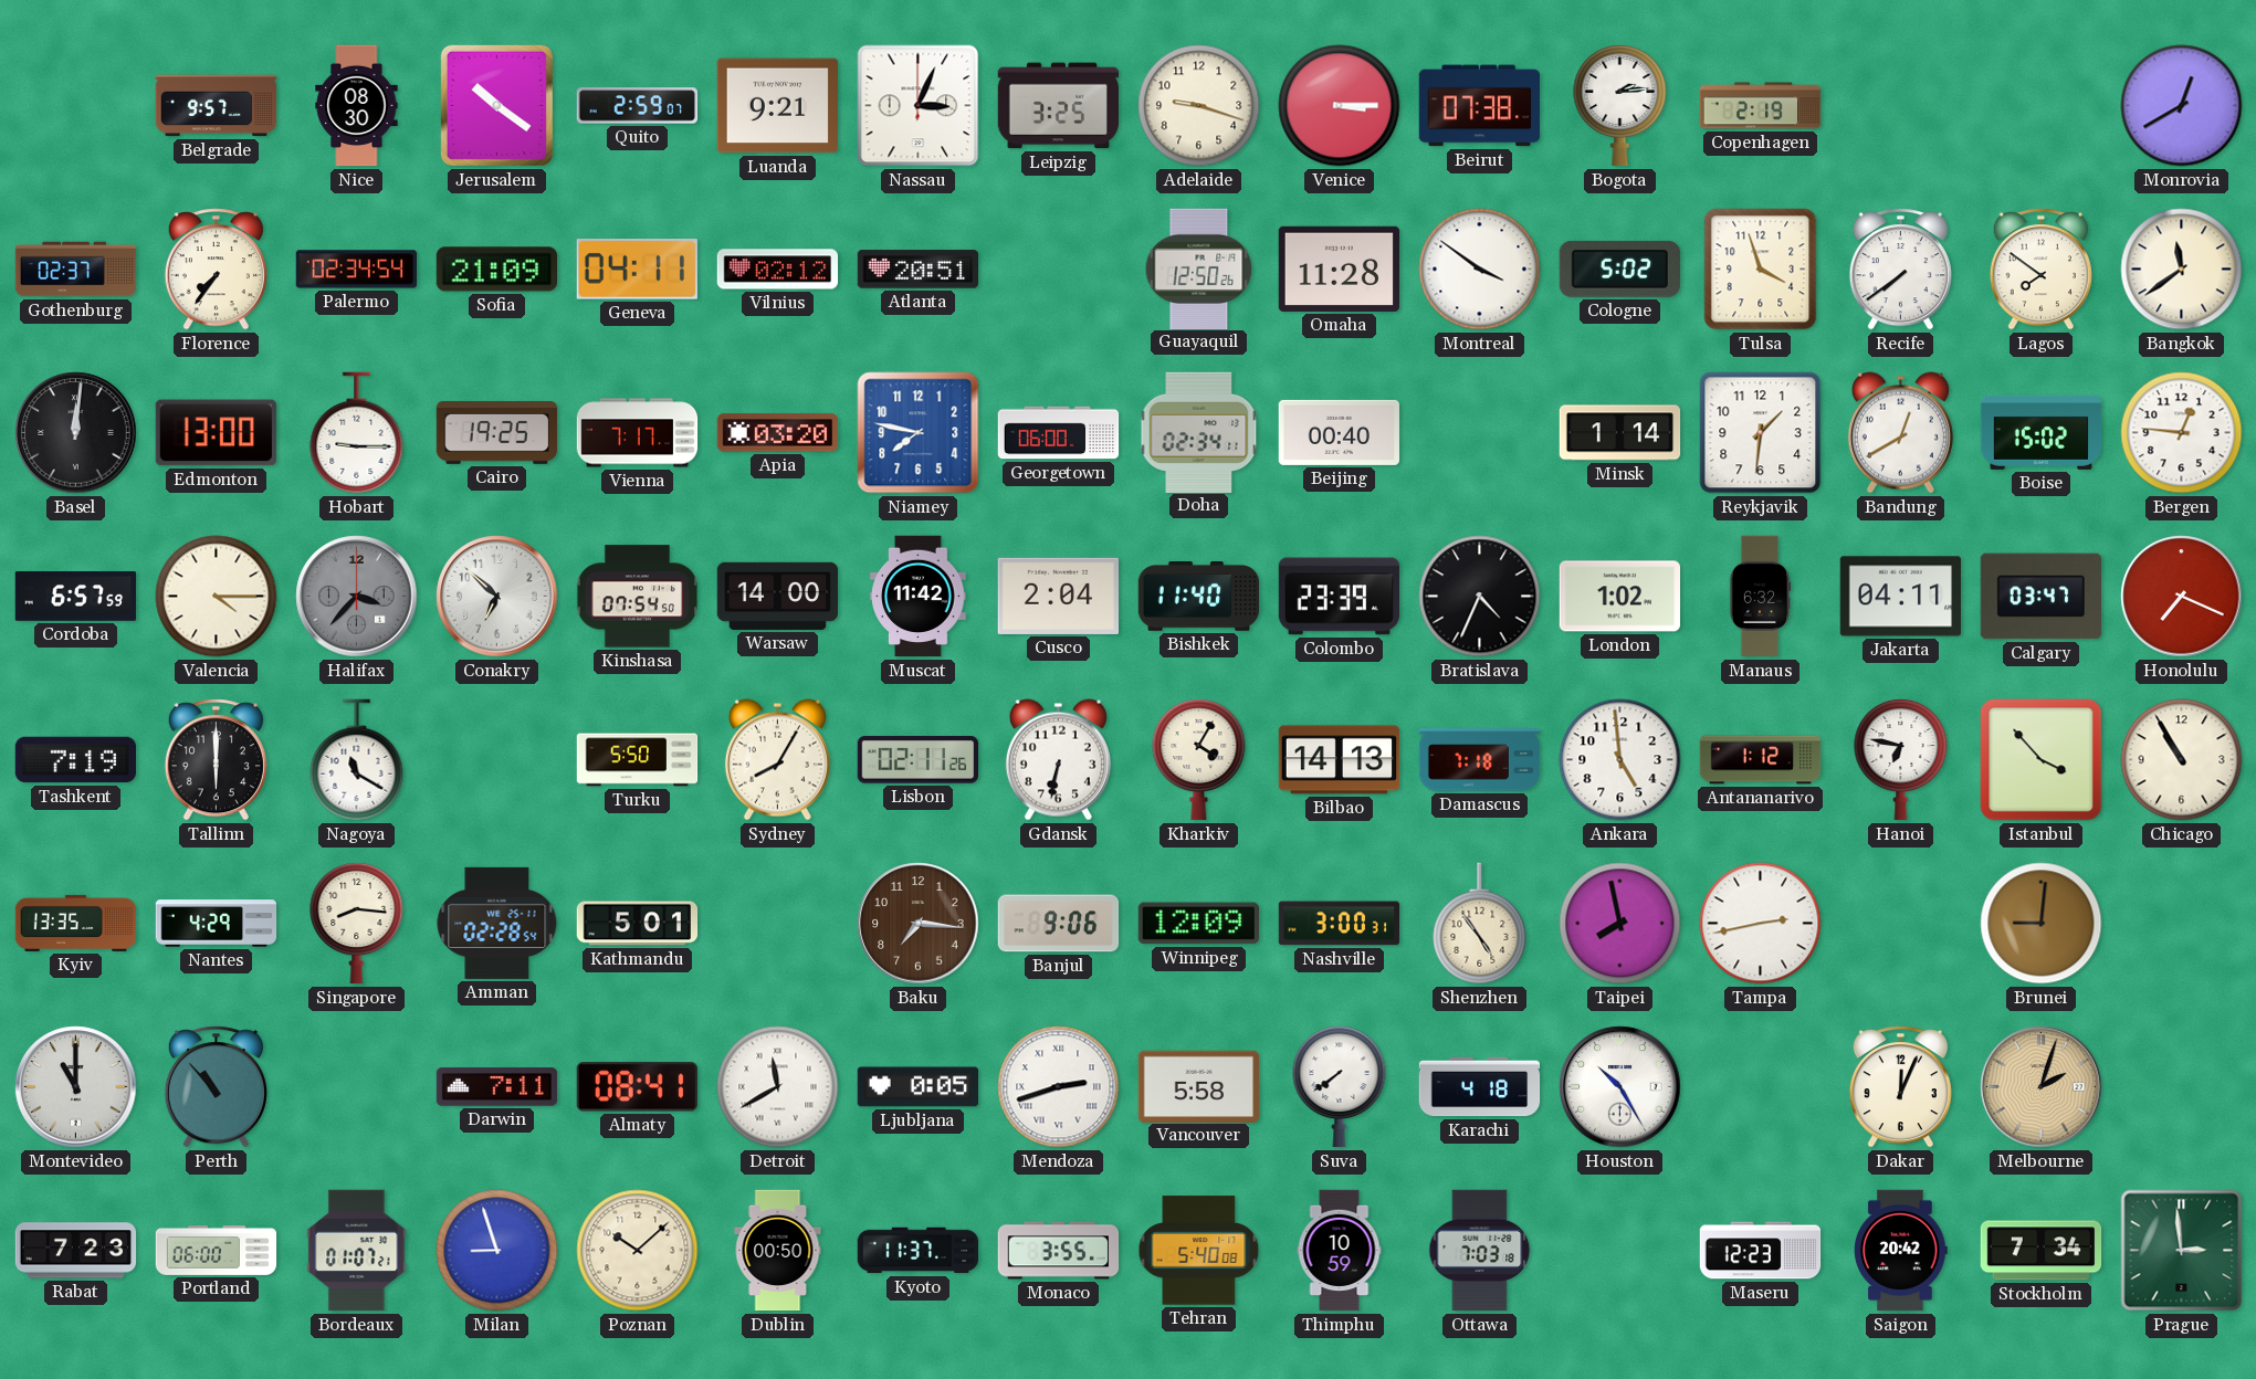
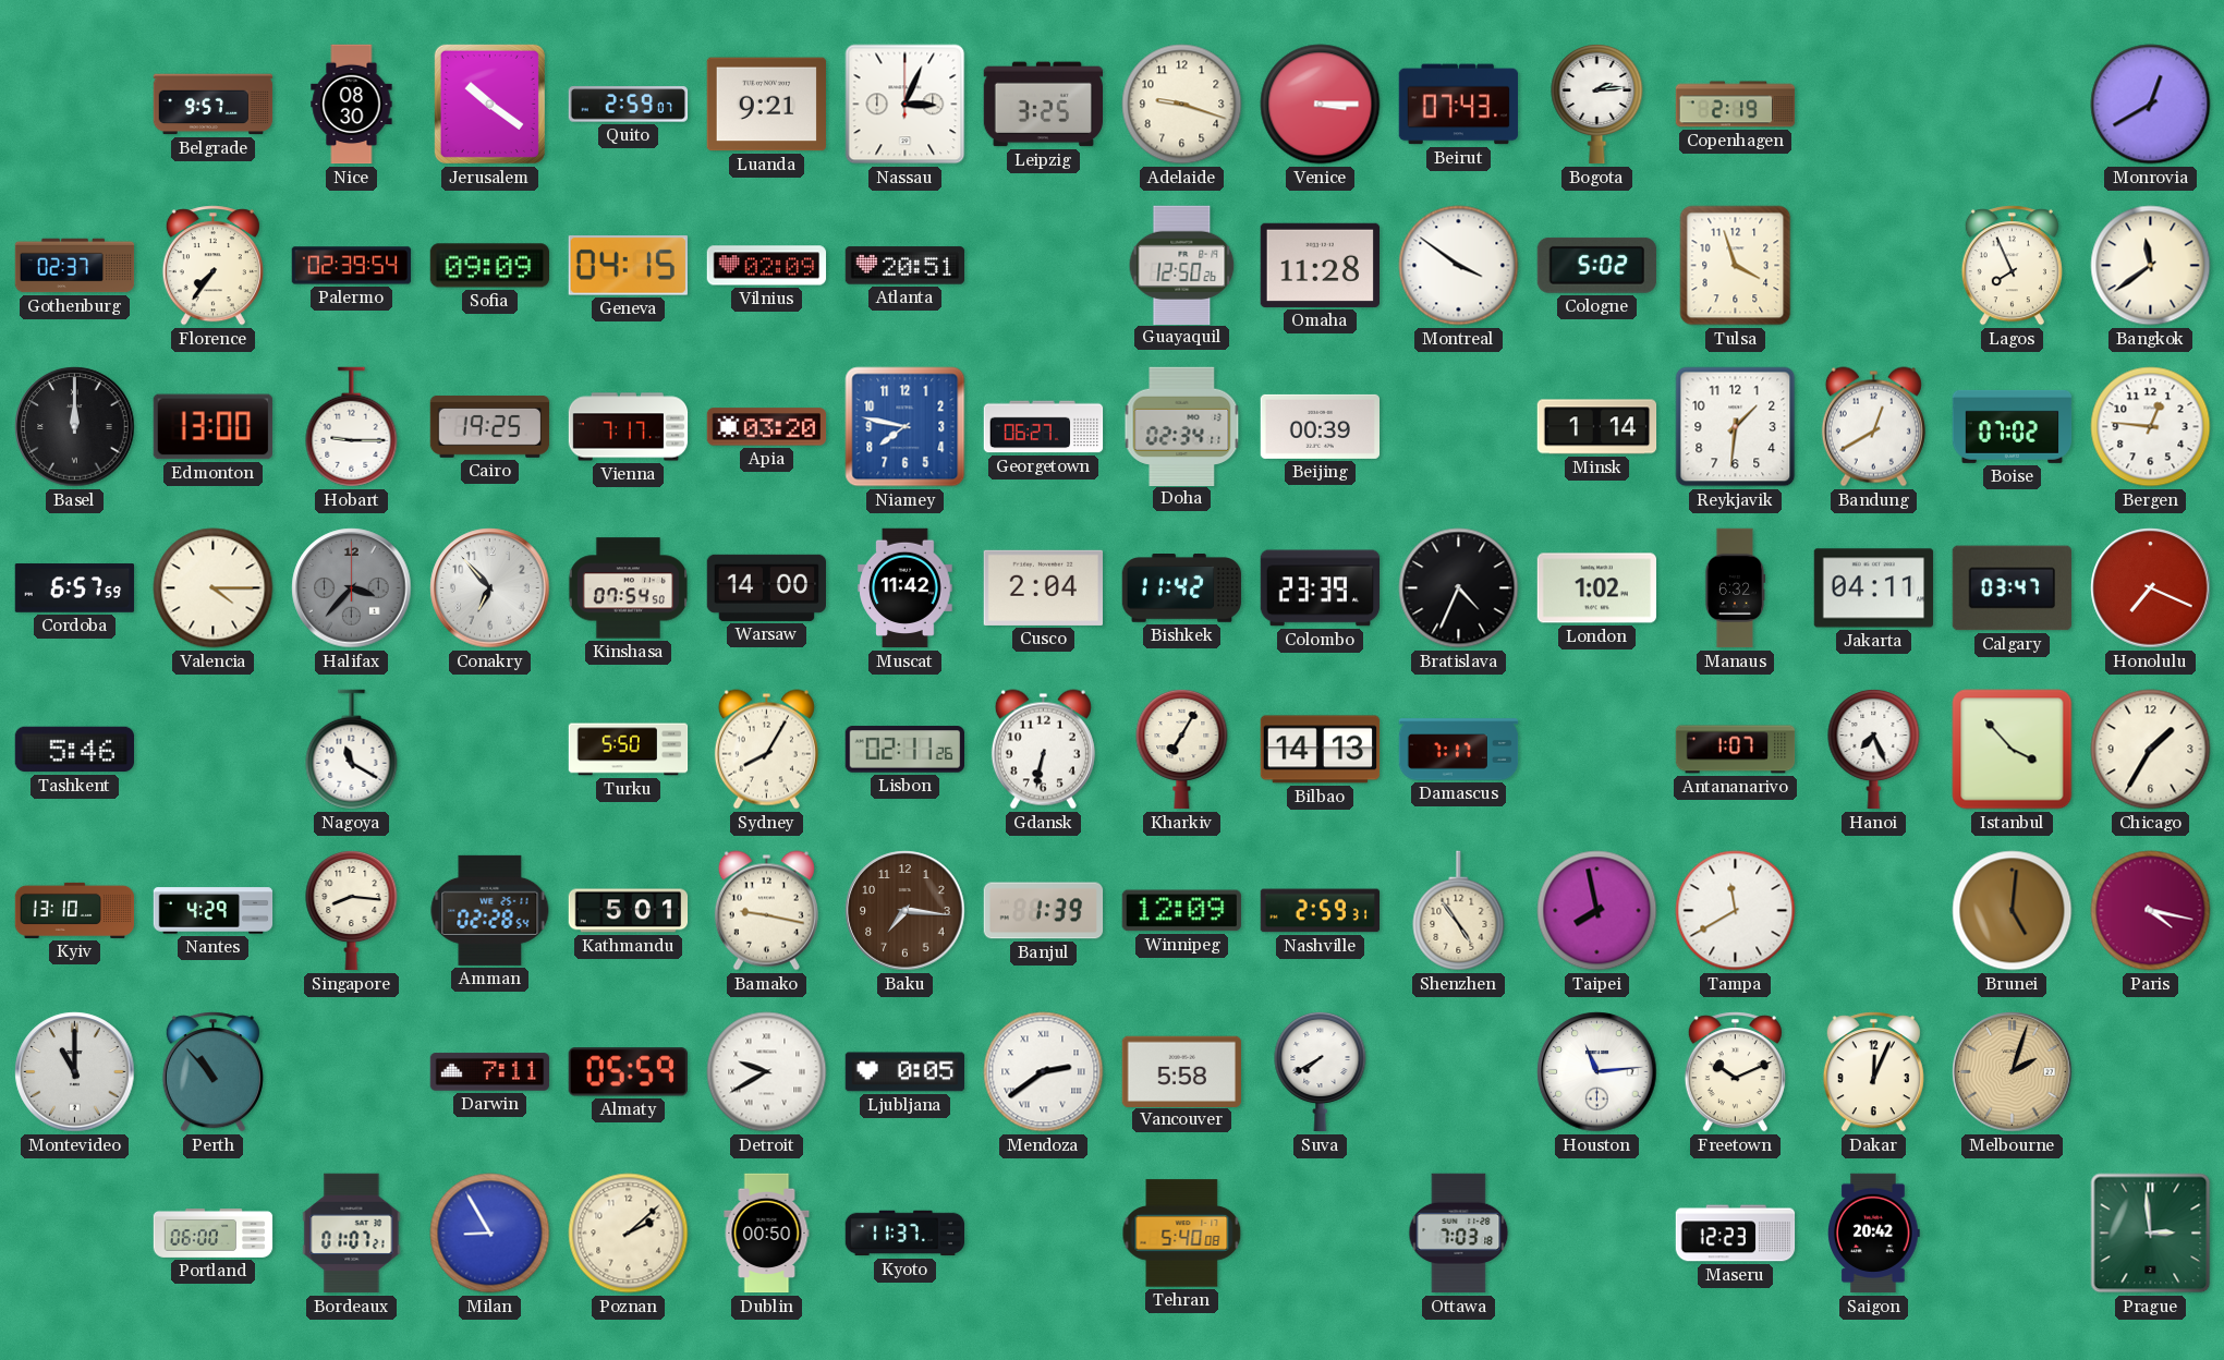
Beirut: 07:38 -> 07:43 (1459, 105)
Palermo: 02:34 -> 02:39 (352, 266)
Sofia: 21:09 -> 09:09 (489, 266)
Geneva: 04:11 -> 04:15 (628, 266)
Vilnius: 02:12 -> 02:09 (767, 266)
Recife: 7:39 -> none (1900, 270)
Lagos: 7:51 -> 7:56 (2012, 266)
Basel: 12:01 -> 12:00 (75, 427)
Georgetown: 06:00 -> 06:27 (1044, 427)
Beijing: 00:40 -> 00:39 (1320, 426)
Boise: 15:02 -> 07:02 (2013, 426)
Conakry: 6:52 -> 6:53 (490, 588)
Bishkek: 11:40 -> 11:42 (1182, 588)
Tashkent: 7:19 -> 5:46 (74, 750)
Tallinn: 6:00 -> none (216, 760)
Kharkiv: 4:05 -> 7:05 (1182, 749)
Damascus: 7:18 -> 7:17 (1459, 750)
Ankara: 4:59 -> none (1620, 760)
Antananarivo: 1:12 -> 1:07 (1736, 750)
Hanoi: 6:47 -> 7:26 (1874, 749)
Chicago: 10:55 -> 1:35 (2151, 750)
Kyiv: 13:35 -> 13:10 (75, 910)
Bamako: none -> 9:17 (766, 911)
Banjul: 9:06 -> 1:39 (1044, 911)
Nashville: 3:00 -> 2:59 (1321, 911)
Tampa: 2:43 -> 11:40 (1736, 911)
Brunei: 9:01 -> 5:01 (2013, 911)
Paris: none -> 4:17 (2151, 911)
Almaty: 08:41 -> 05:59 (628, 1072)
Detroit: 11:40 -> 9:40 (767, 1072)
Mendoza: 2:42 -> 2:39 (1044, 1072)
Suva: 7:39 -> 7:40 (1321, 1071)
Karachi: 4:18 -> none (1480, 1087)
Houston: 10:25 -> 11:14 (1597, 1072)
Freetown: none -> 10:11 (1735, 1072)
Rabat: 7:23 -> none (76, 1251)
Milan: 8:57 -> 8:55 (490, 1234)
Poznan: 10:08 -> 2:08 (629, 1234)
Monaco: 3:55 -> none (1059, 1251)
Thimphu: 10:59 -> none (1340, 1251)
Stockholm: 7:34 -> none (2042, 1251)
